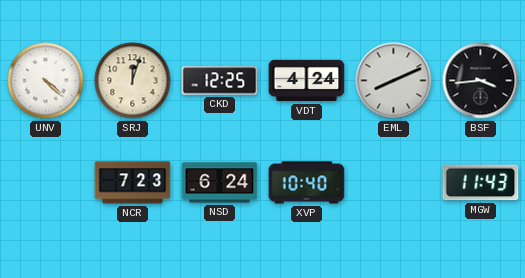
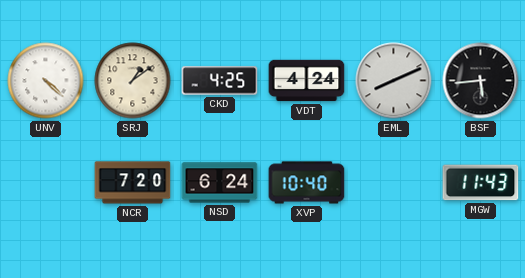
SRJ: 12:03 -> 1:09 (133, 81)
CKD: 12:25 -> 4:25 (220, 81)
BSF: 3:44 -> 5:44 (481, 81)
NCR: 7:23 -> 7:20 (133, 183)
